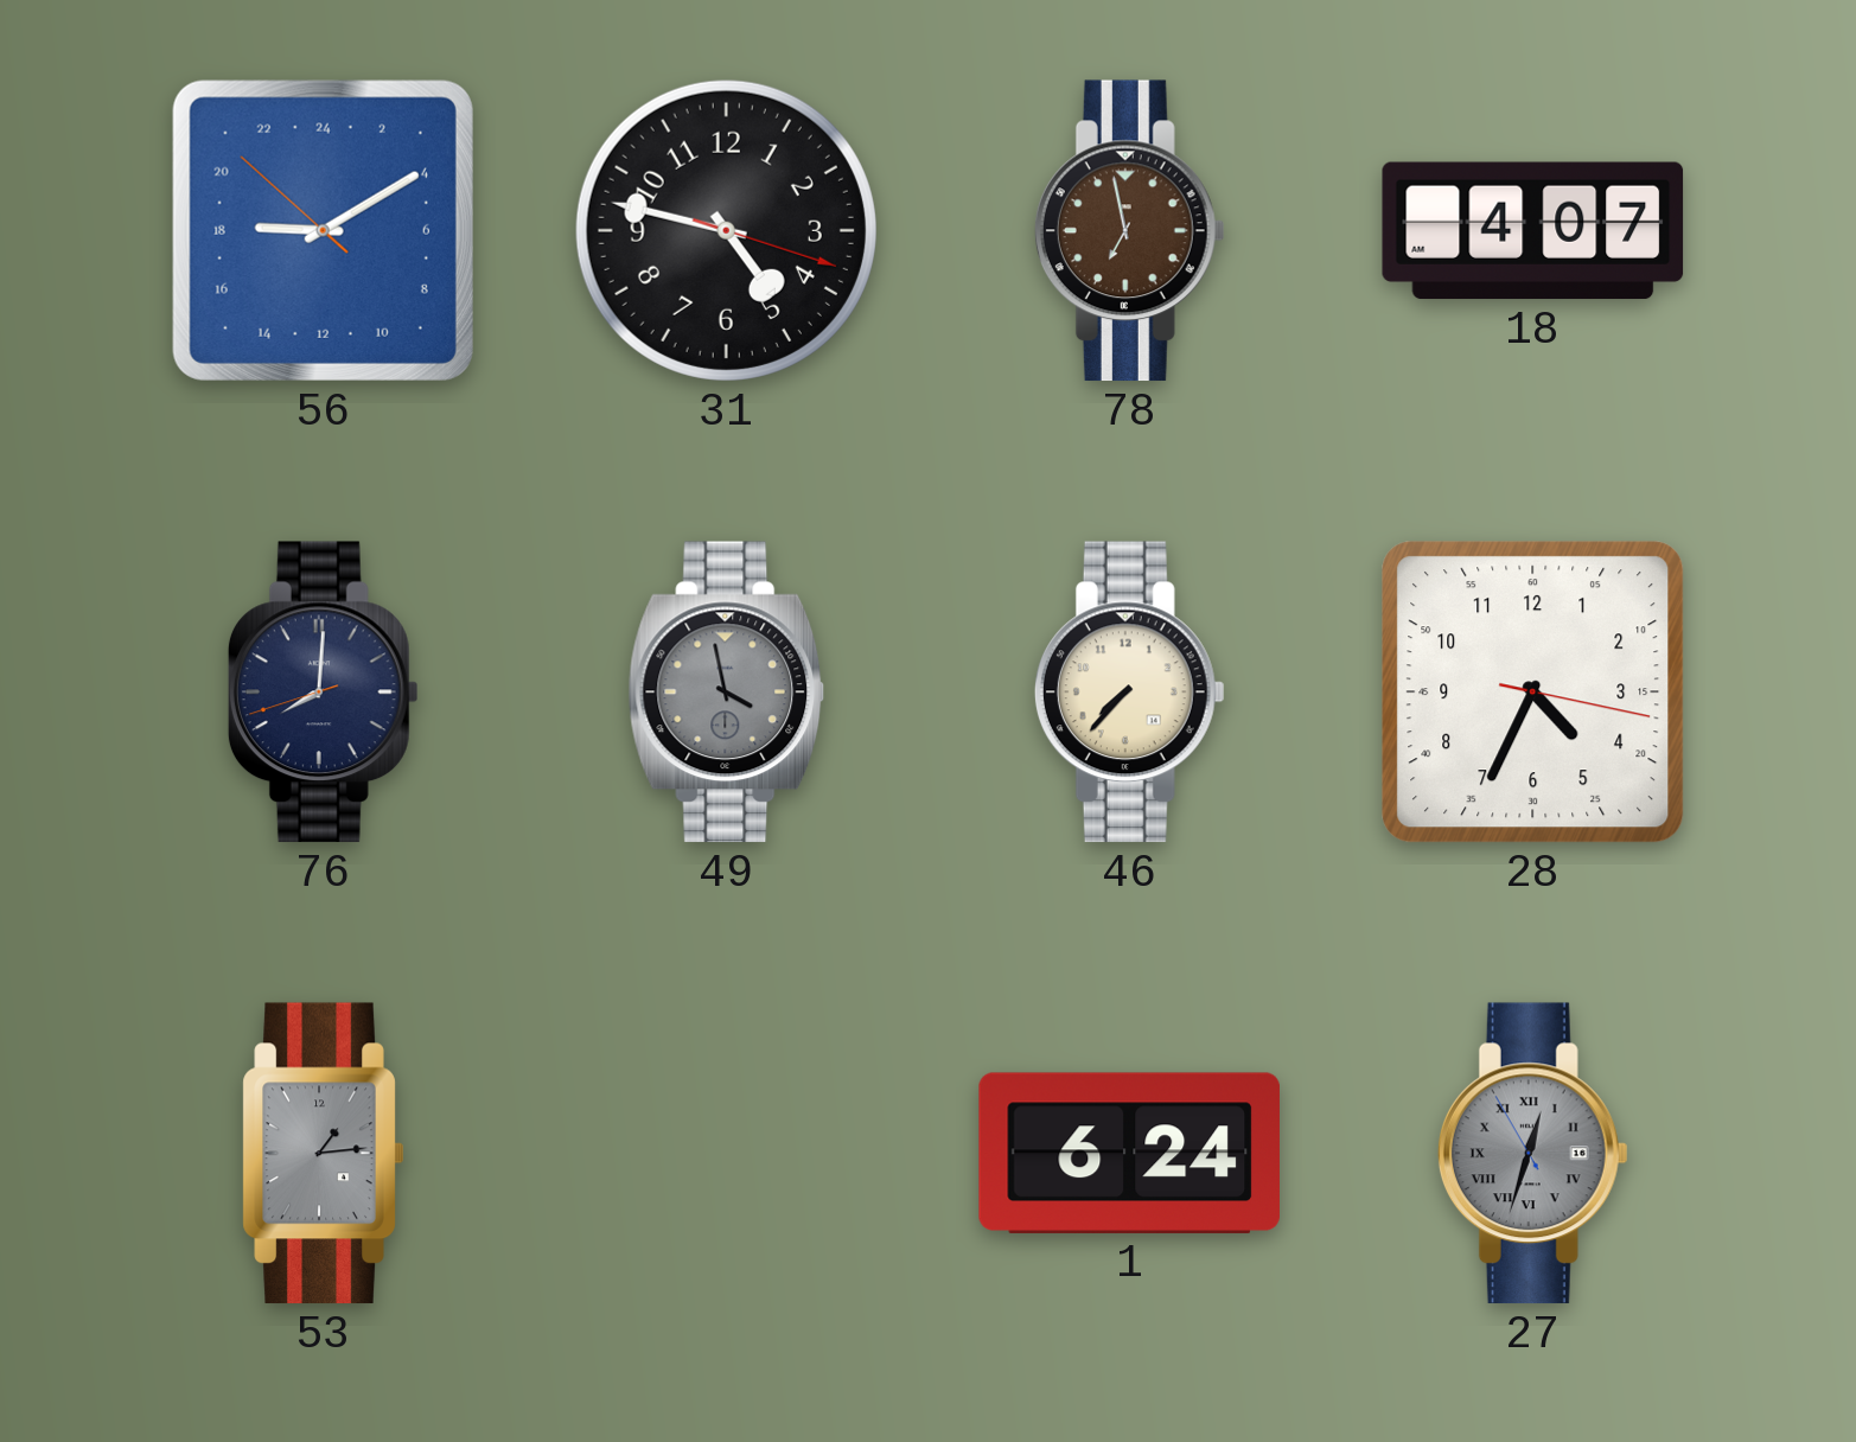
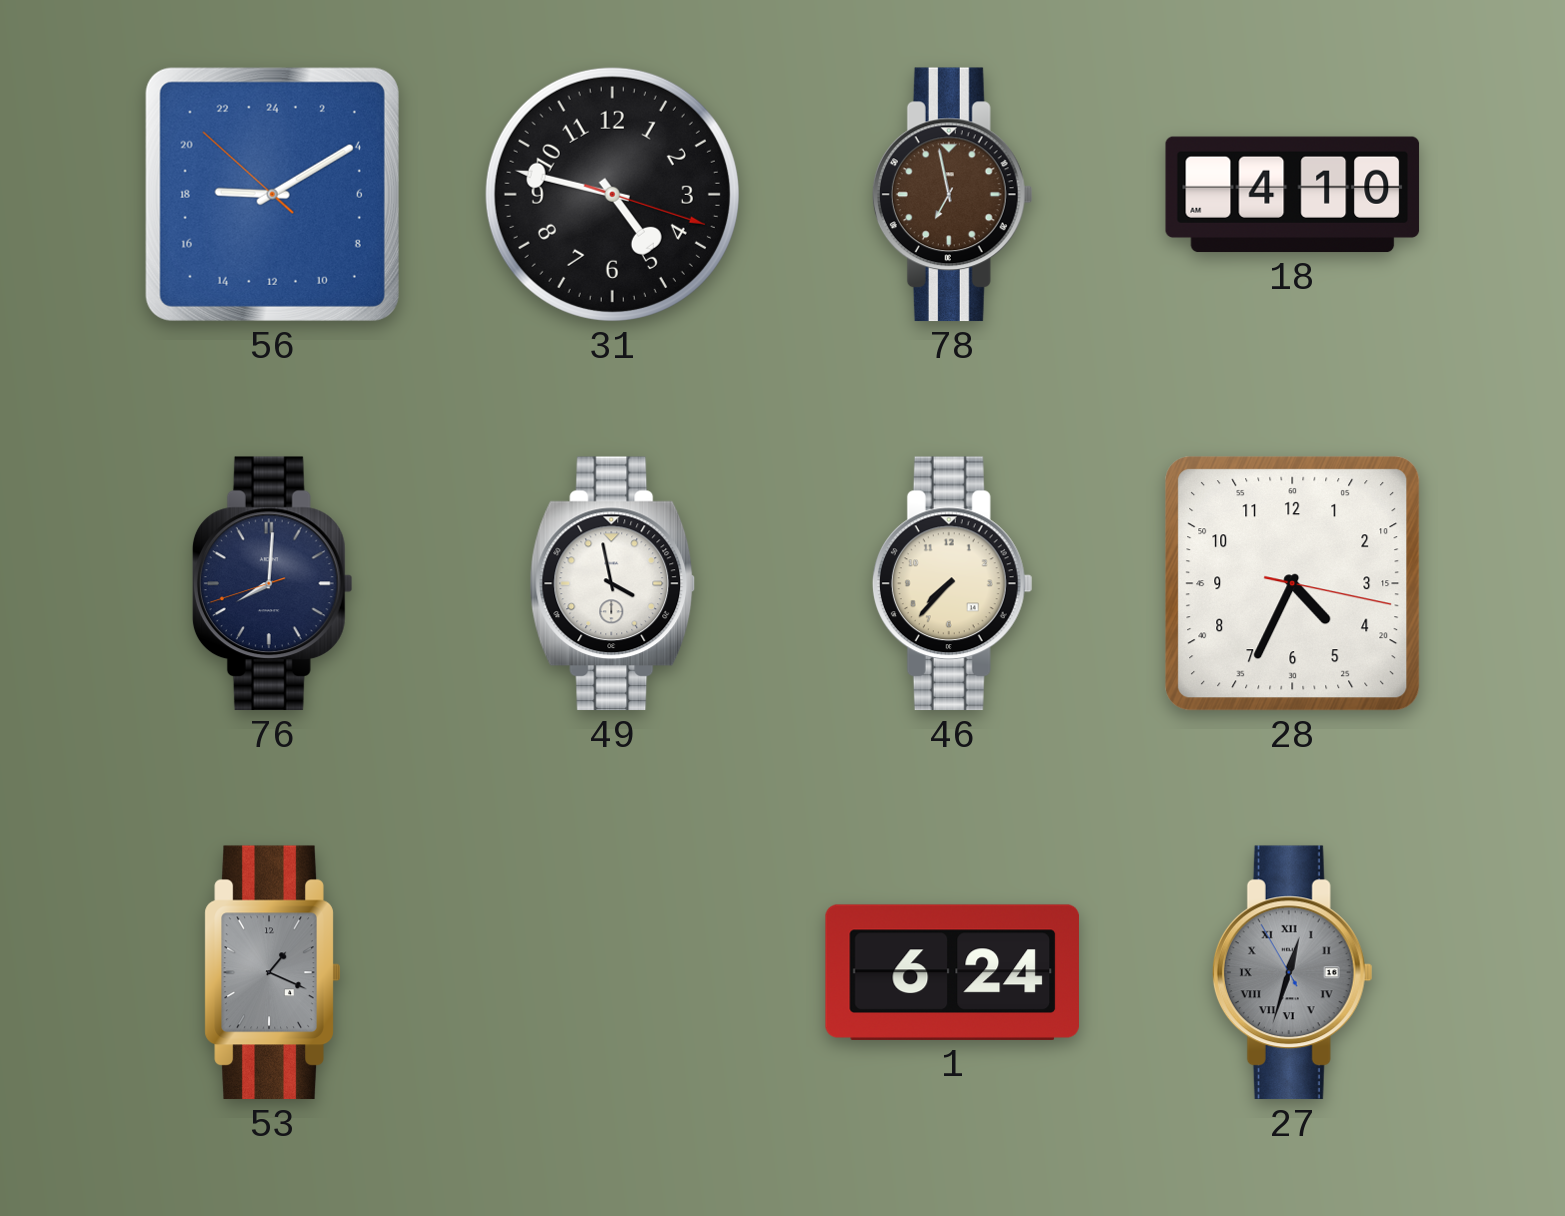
18: 4:07 -> 4:10 (1293, 195)
49 dial: grey -> white (613, 584)
53: 1:14 -> 1:19 (272, 973)
